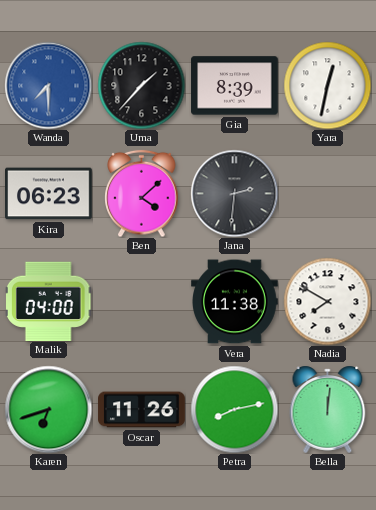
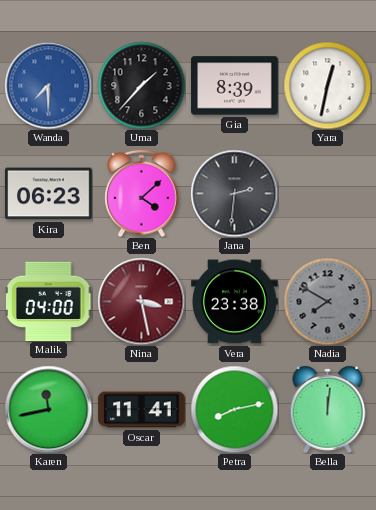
Nina: none -> 3:28 (141, 301)
Vera: 11:38 -> 23:38 (235, 302)
Nadia dial: white -> grey (327, 301)
Karen: 6:42 -> 11:43 (48, 409)
Oscar: 11:26 -> 11:41 (142, 410)
